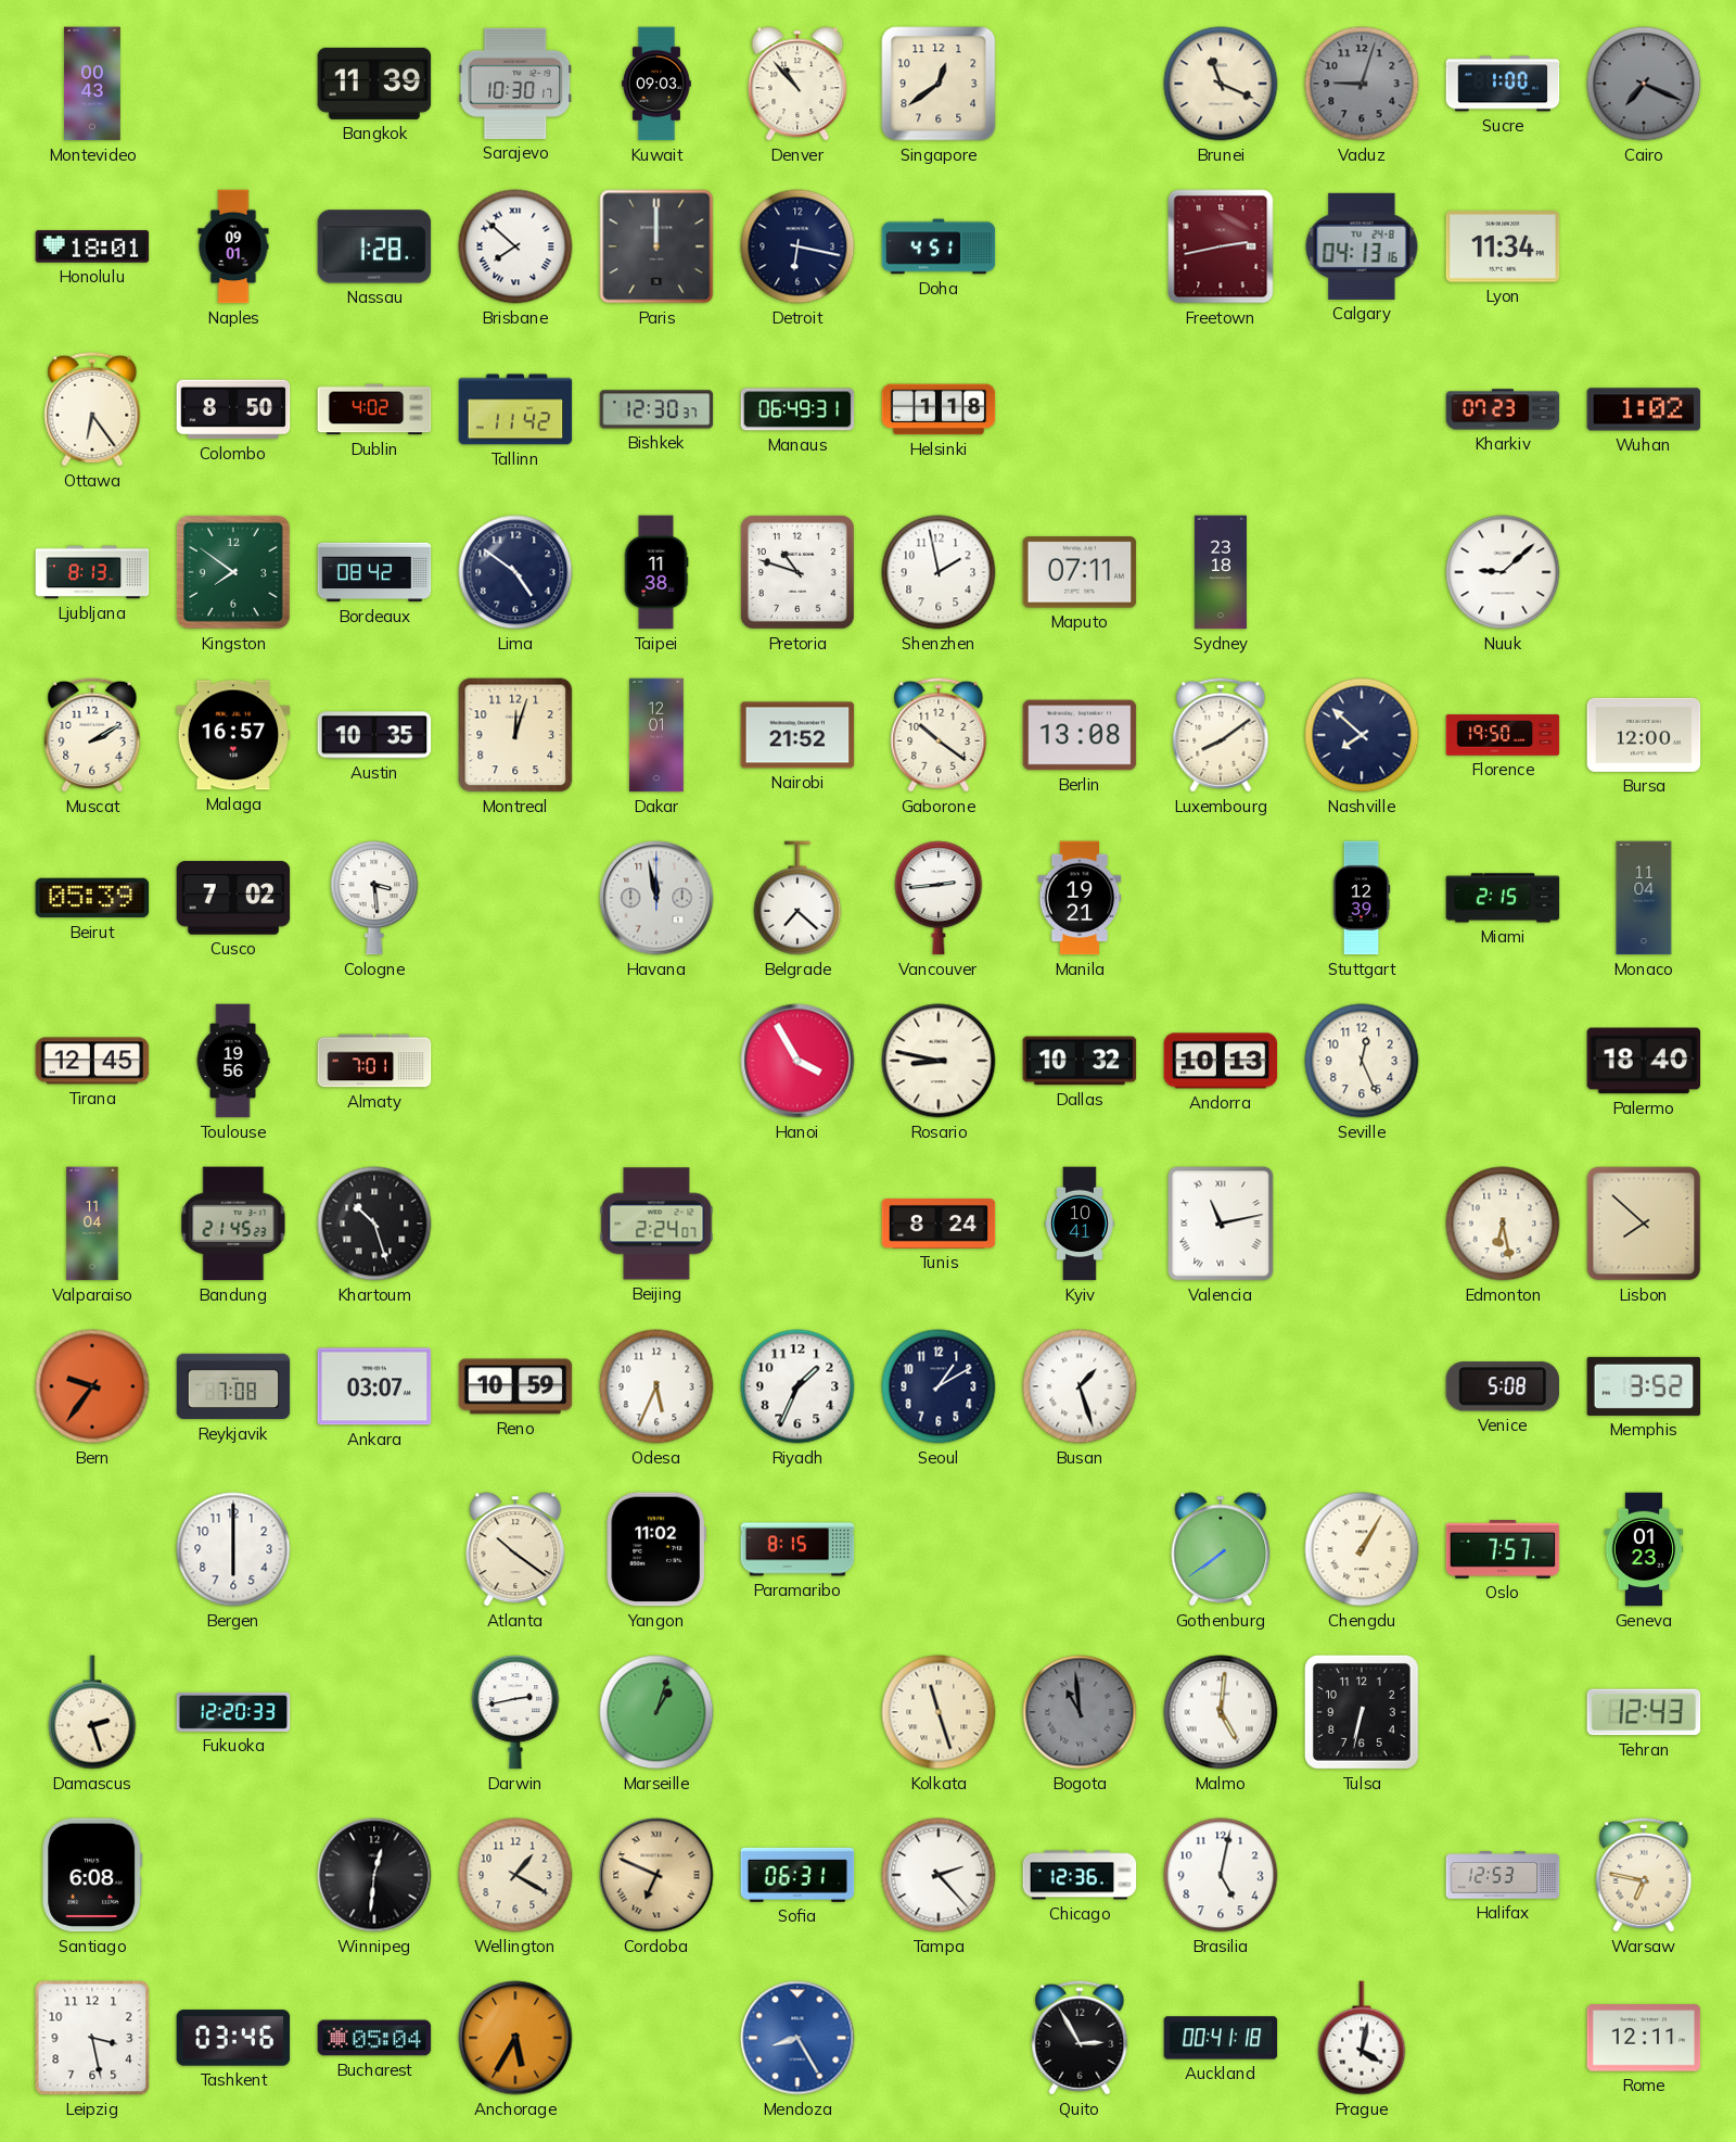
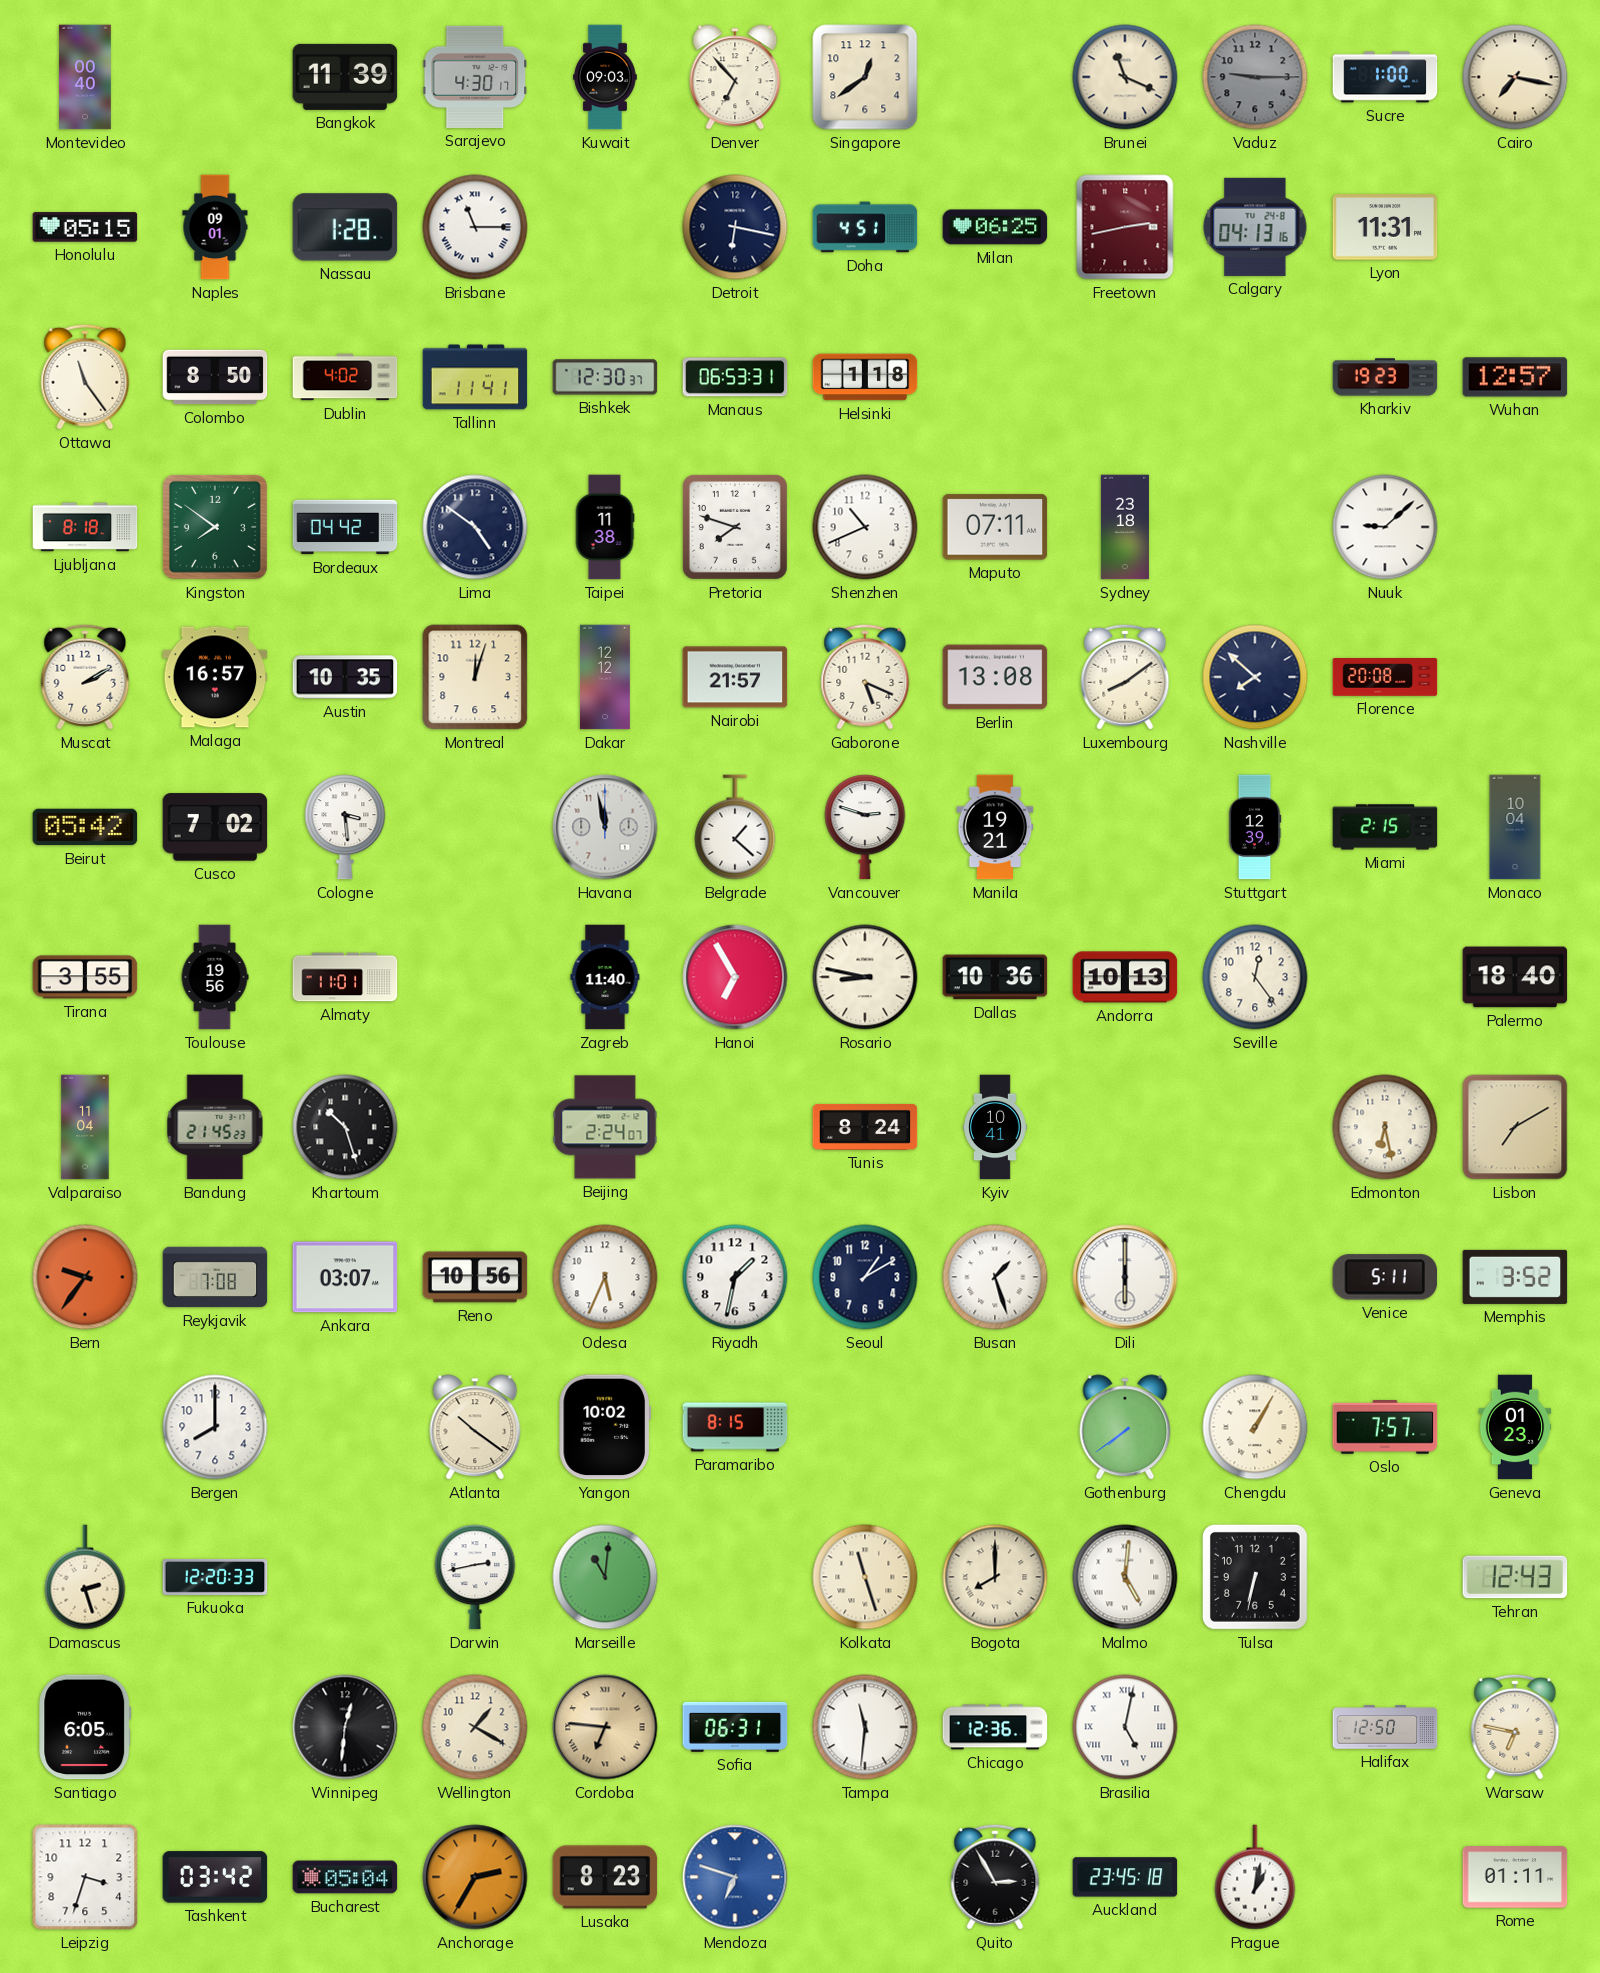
Montevideo: 00:43 -> 00:40 (85, 77)
Sarajevo: 10:30 -> 4:30 (475, 77)
Denver: 10:53 -> 6:53 (735, 77)
Vaduz: 9:03 -> 9:15 (1255, 77)
Cairo: 7:19 -> 7:17 (1515, 77)
Cairo dial: grey -> cream (1515, 77)
Honolulu: 18:01 -> 05:15 (85, 227)
Brisbane: 7:52 -> 11:15 (475, 227)
Paris: 12:00 -> none (656, 246)
Milan: none -> 06:25 (995, 227)
Lyon: 11:34 -> 11:31 (1385, 227)
Ottawa: 6:24 -> 11:24 (85, 377)
Tallinn: 11:42 -> 11:41 (475, 377)
Manaus: 06:49 -> 06:53 (735, 377)
Kharkiv: 07:23 -> 19:23 (1385, 377)
Wuhan: 1:02 -> 12:57 (1515, 377)
Ljubljana: 8:13 -> 8:18 (85, 527)
Bordeaux: 08:42 -> 04:42 (345, 527)
Pretoria: 10:48 -> 7:48 (735, 527)
Shenzhen: 1:58 -> 10:41 (865, 527)
Dakar: 12:01 -> 12:12 (605, 677)
Nairobi: 21:52 -> 21:57 (735, 677)
Gaborone: 10:21 -> 5:19 (865, 677)
Florence: 19:50 -> 20:08 (1385, 677)
Bursa: 12:00 -> none (1644, 735)
Beirut: 05:39 -> 05:42 (85, 827)
Belgrade: 7:22 -> 1:22 (735, 827)
Vancouver: 2:44 -> 2:48 (865, 827)
Monaco: 11:04 -> 10:04 (1515, 827)
Tirana: 12:45 -> 3:55 (85, 977)
Almaty: 7:01 -> 11:01 (345, 977)
Zagreb: none -> 11:40 (605, 977)
Hanoi: 3:55 -> 6:55 (735, 977)
Dallas: 10:32 -> 10:36 (995, 977)
Seville: 12:26 -> 12:24 (1255, 977)
Valencia: 11:13 -> none (1221, 1224)
Lisbon: 7:52 -> 7:10 (1515, 1127)
Reno: 10:59 -> 10:56 (475, 1277)
Riyadh: 1:34 -> 1:32 (735, 1277)
Dili: none -> 6:00 (1125, 1277)
Venice: 5:08 -> 5:11 (1384, 1277)
Bergen: 6:00 -> 8:00 (215, 1427)
Yangon: 11:02 -> 10:02 (604, 1427)
Marseille: 1:03 -> 11:01 (605, 1577)
Bogota: 10:59 -> 8:00 (995, 1577)
Bogota dial: grey -> cream (995, 1577)
Santiago: 6:08 -> 6:05 (85, 1727)
Cordoba: 6:49 -> 6:46 (605, 1727)
Tampa: 2:23 -> 11:31 (865, 1727)
Brasilia numerals: Arabic -> Roman (1125, 1727)
Halifax: 12:53 -> 12:50 (1385, 1727)
Leipzig: 3:28 -> 3:33 (85, 1877)
Tashkent: 03:46 -> 03:42 (215, 1877)
Anchorage: 5:35 -> 2:35 (475, 1877)
Lusaka: none -> 8:23 (605, 1877)
Mendoza: 8:25 -> 6:48 (735, 1877)
Auckland: 00:41 -> 23:45 (1125, 1877)
Prague: 4:02 -> 1:02 (1255, 1877)
Rome: 12:11 -> 01:11 (1515, 1877)
